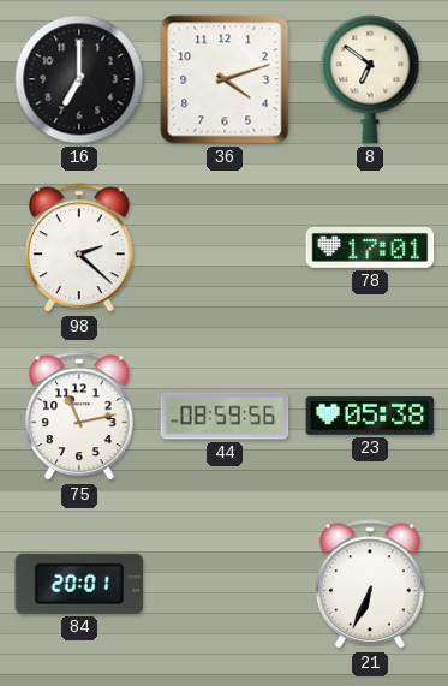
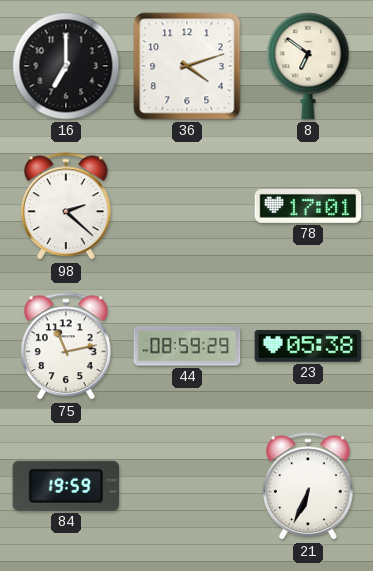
44: 08:59:56 -> 08:59:29 (187, 346)
84: 20:01 -> 19:59 (66, 486)
